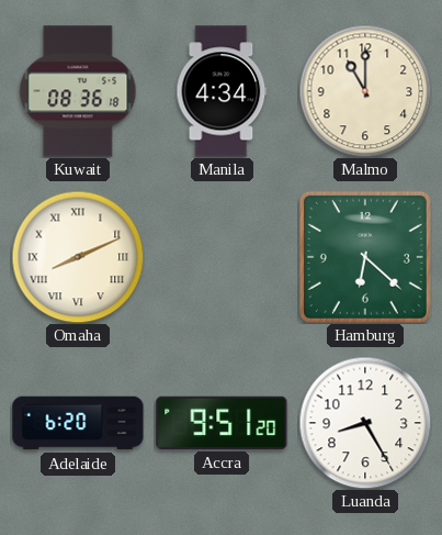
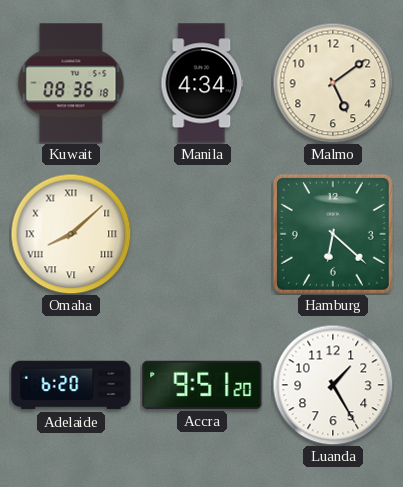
Malmo: 11:00 -> 5:09 (333, 83)
Omaha: 8:11 -> 8:08 (71, 234)
Luanda: 8:25 -> 1:25 (333, 385)
